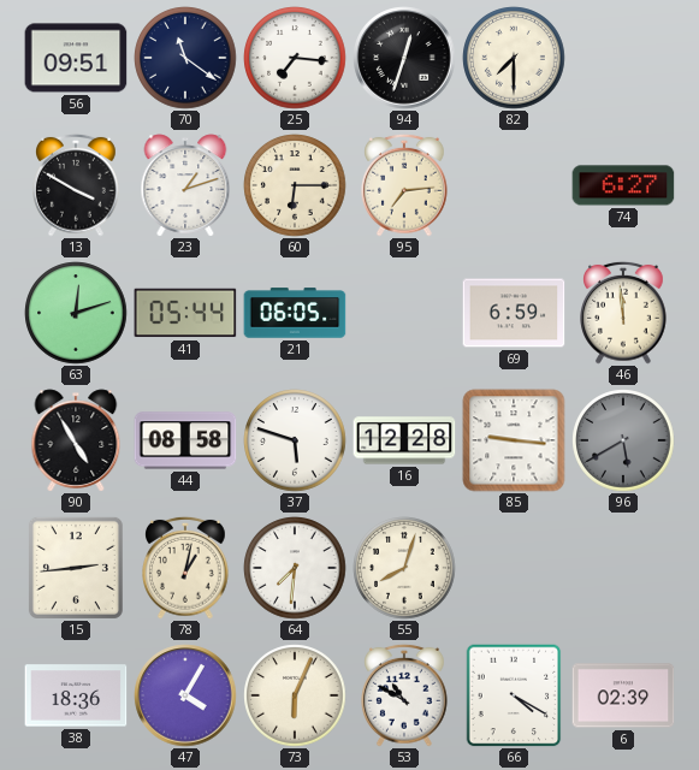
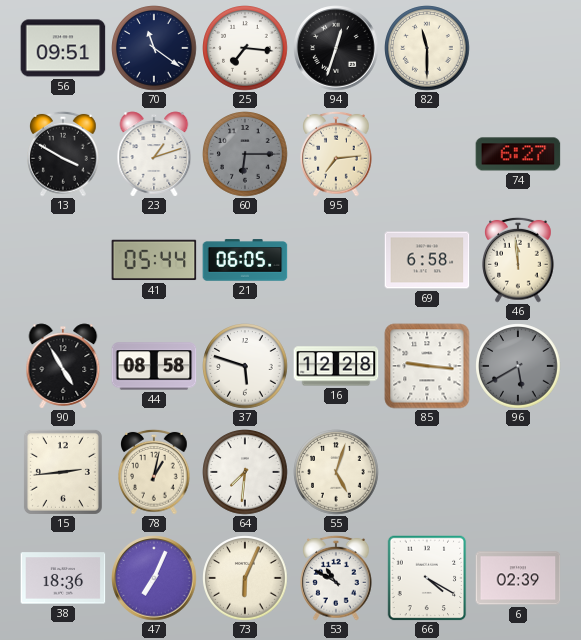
82: 7:30 -> 11:30 (427, 48)
60 dial: cream -> grey (245, 154)
63: 12:12 -> none (76, 313)
69: 6:59 -> 6:58 (427, 260)
55: 8:03 -> 5:03 (336, 472)
47: 4:05 -> 7:04 (154, 578)
